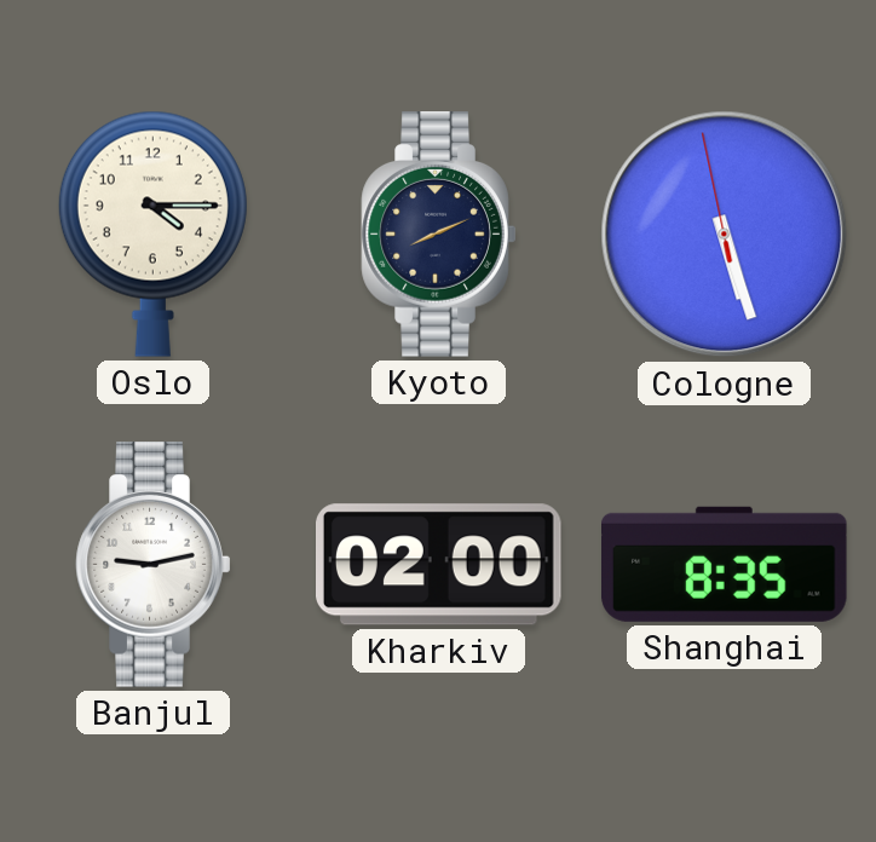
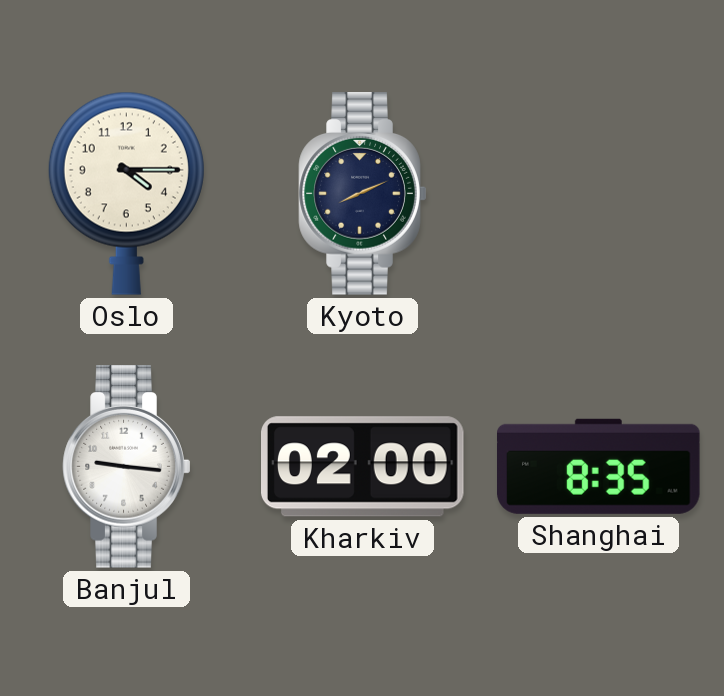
Cologne: 5:26 -> none (725, 235)
Banjul: 9:13 -> 9:16 (127, 467)
